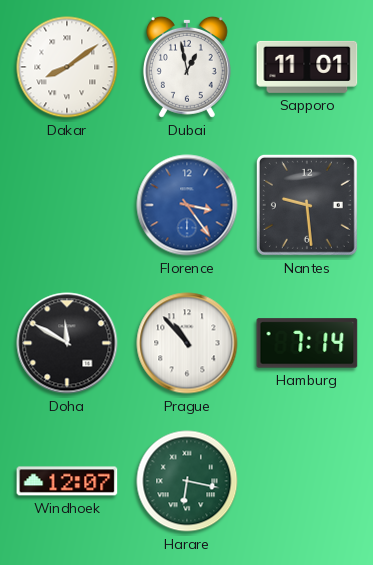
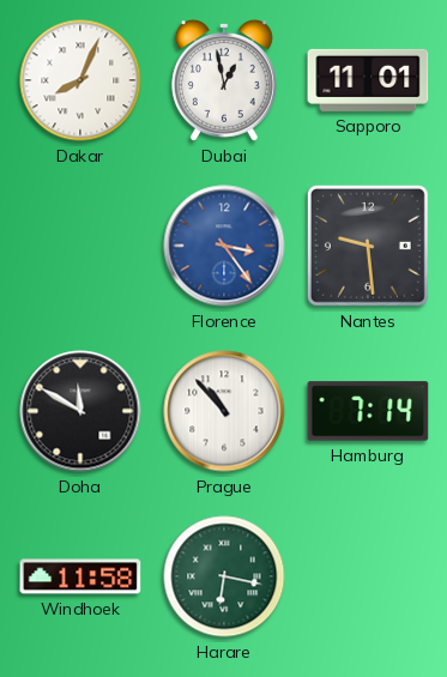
Dakar: 8:09 -> 8:04 (80, 80)
Windhoek: 12:07 -> 11:58 (80, 576)
